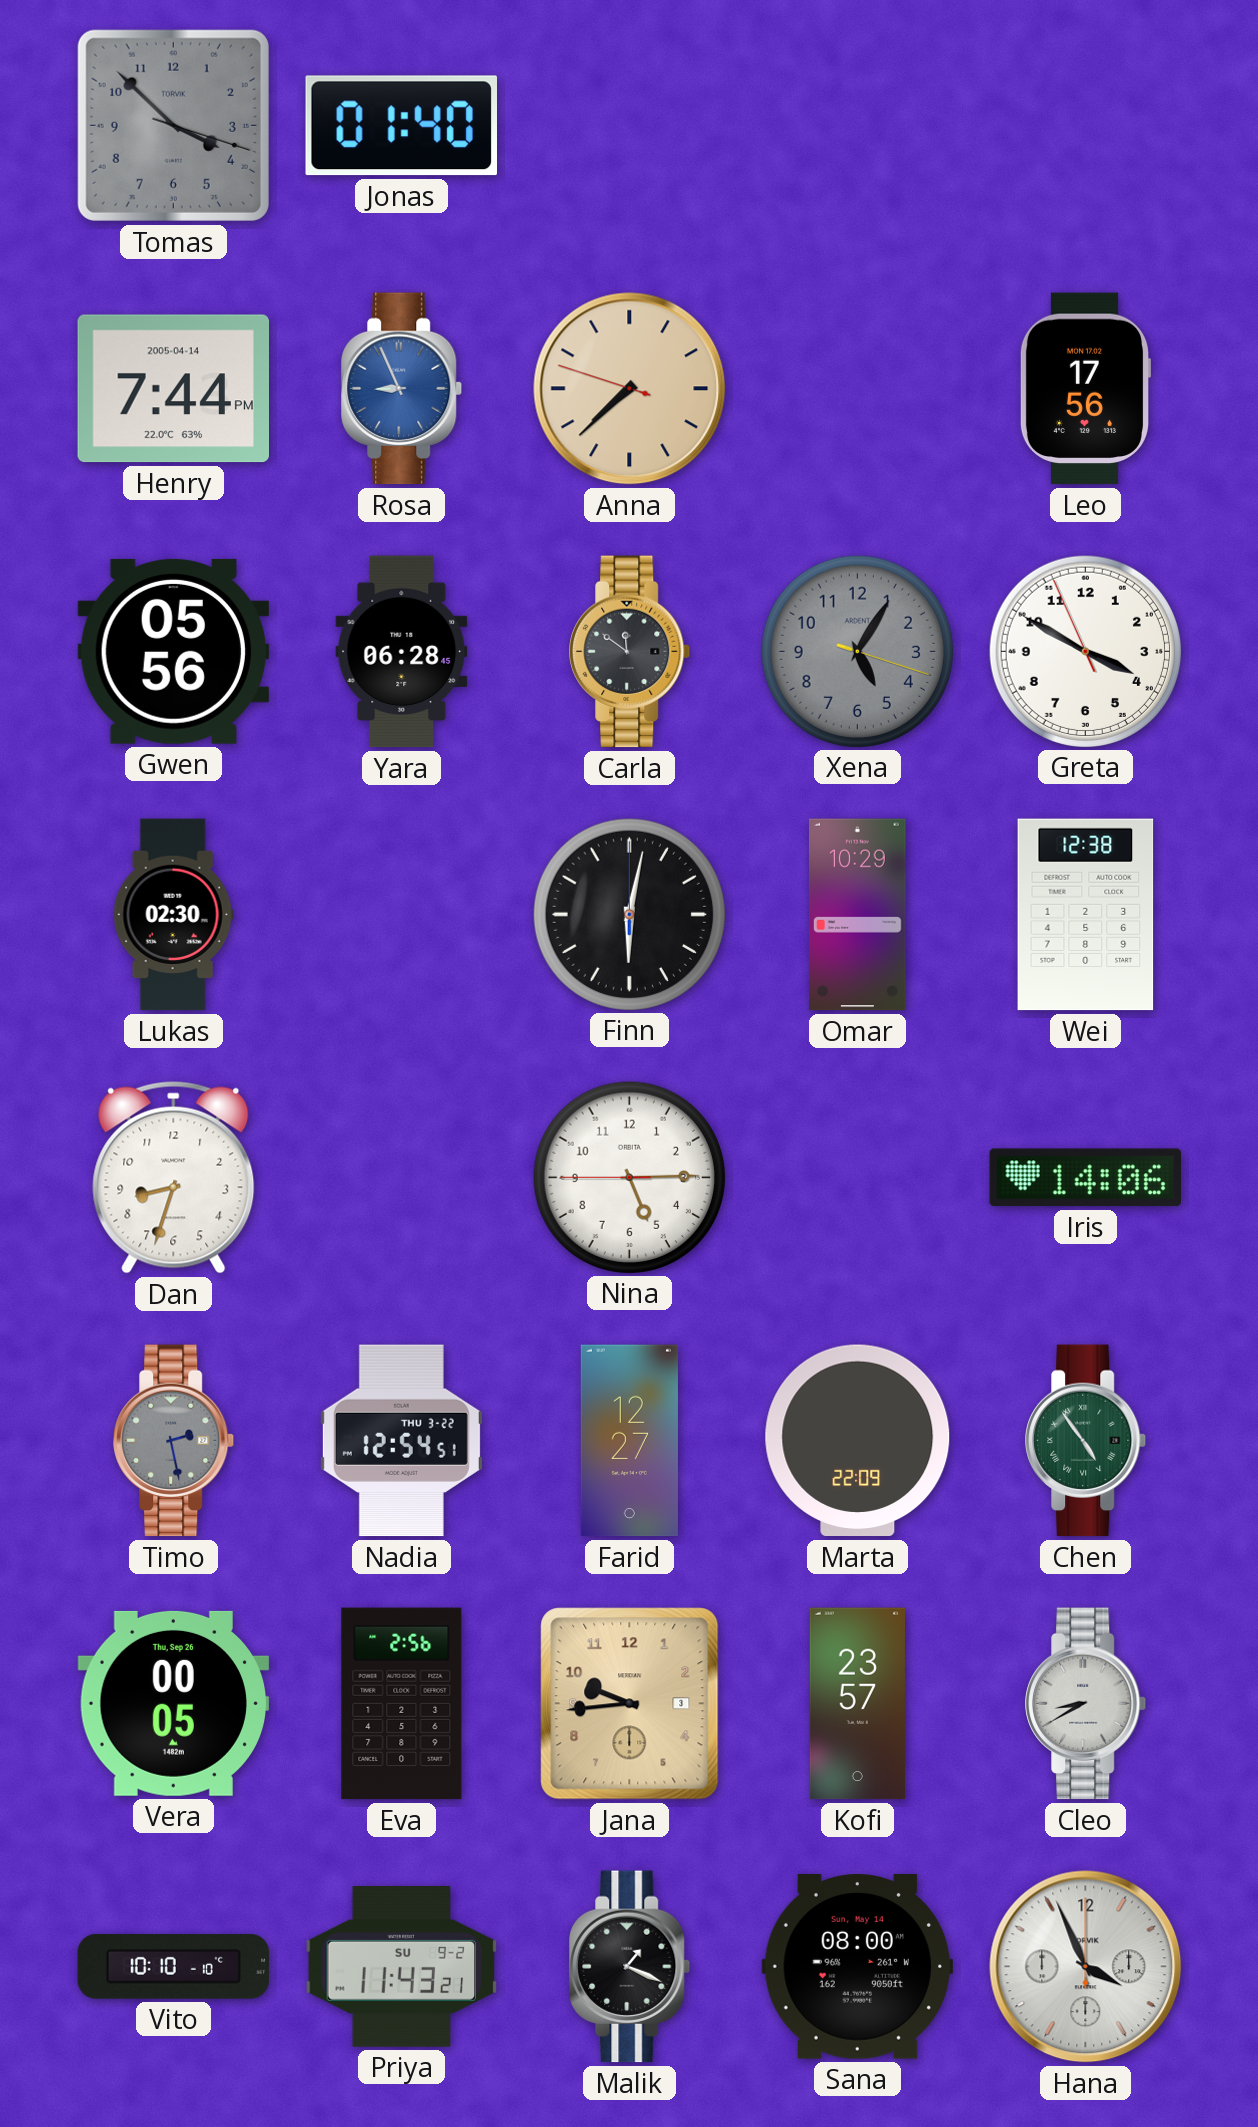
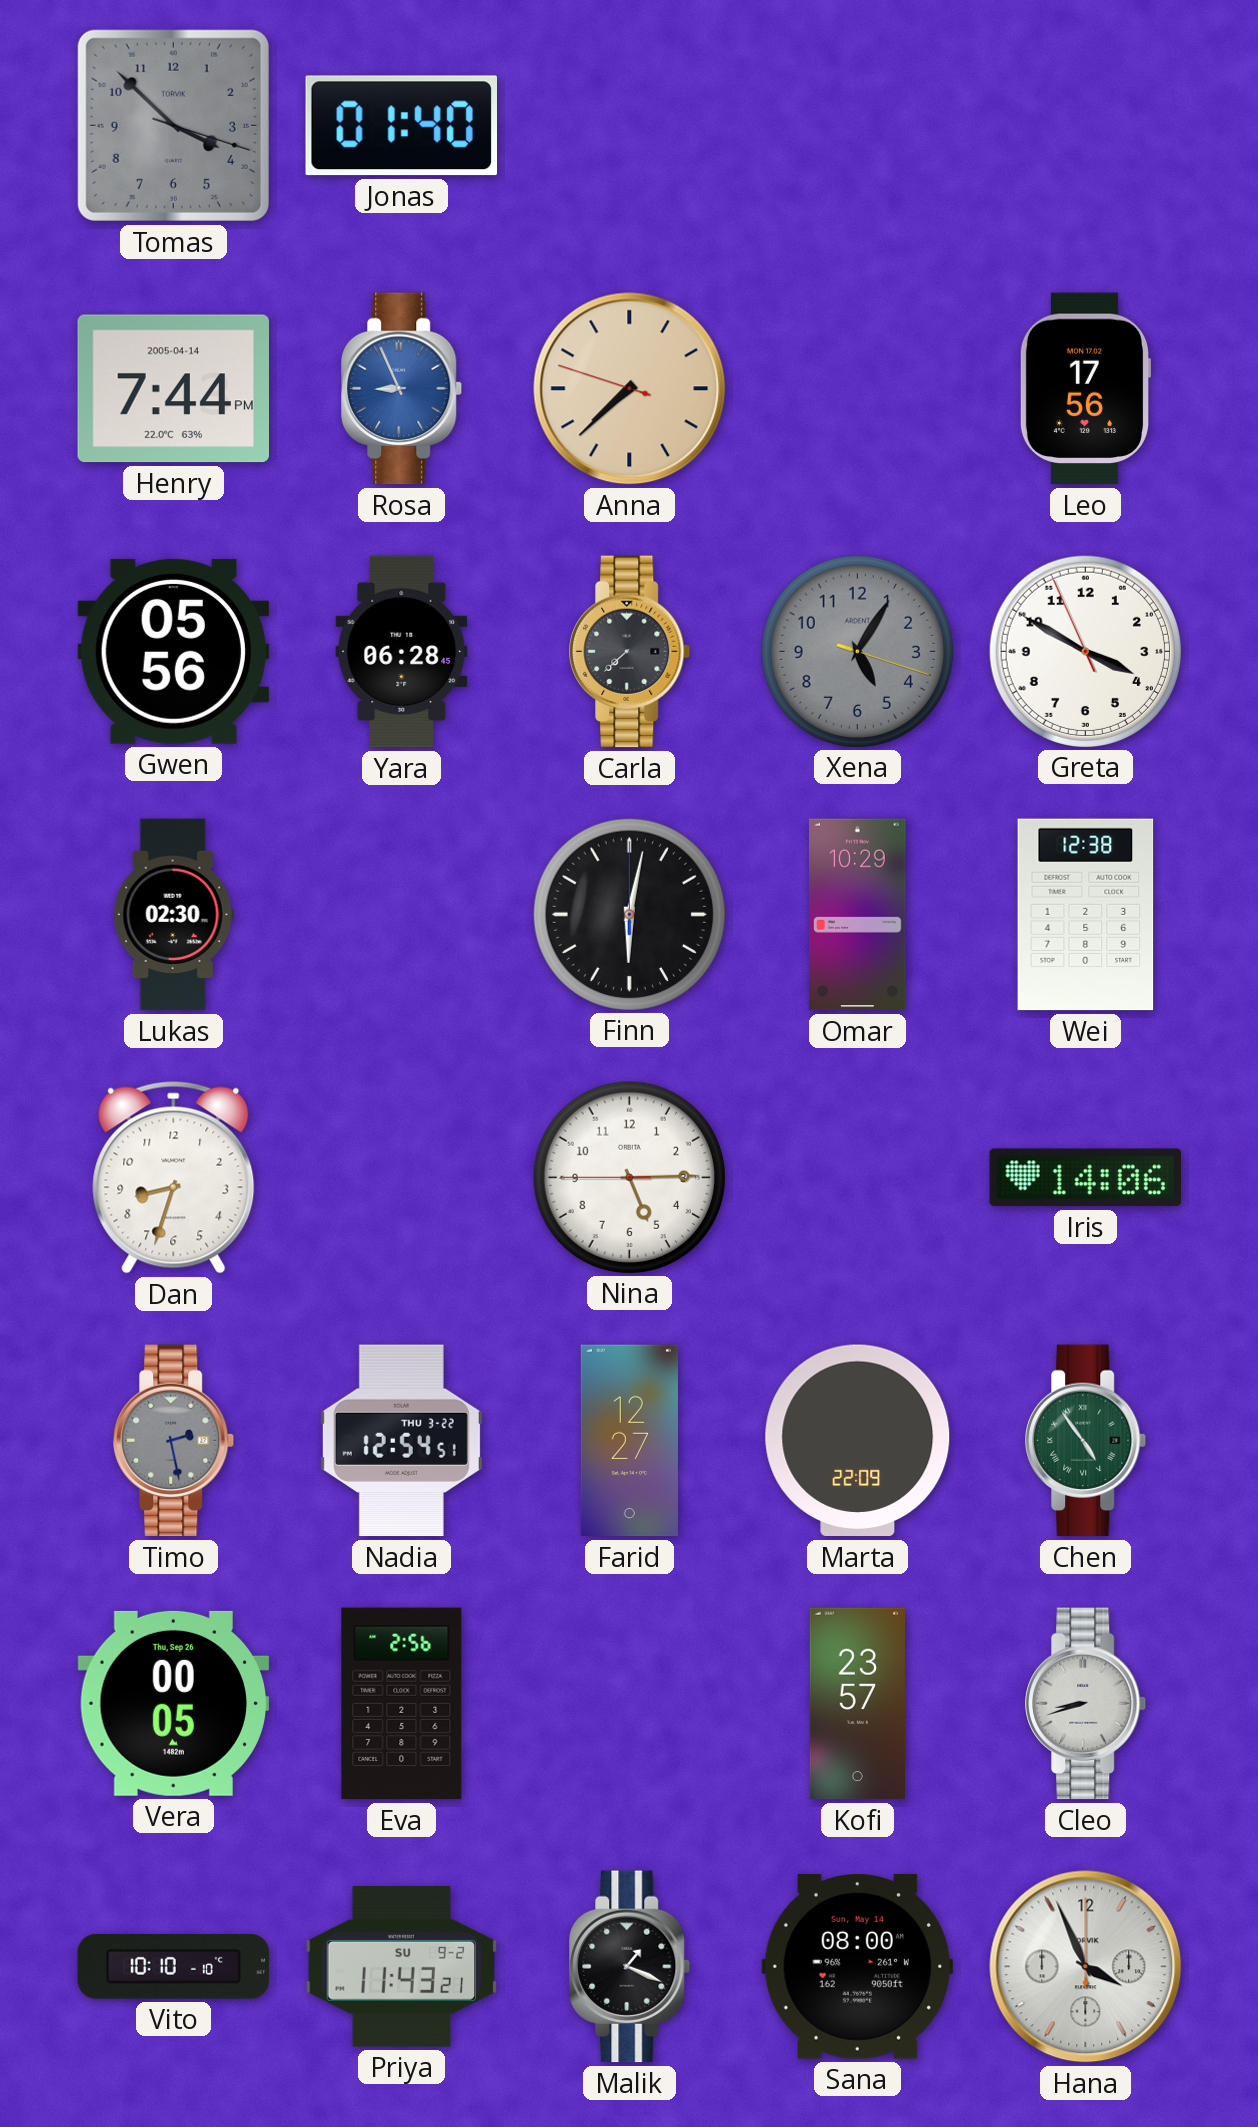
Carla: 11:51 -> 7:38 (630, 652)
Jana: 9:44 -> none (630, 1704)
Cleo: 8:40 -> 8:42 (1086, 1704)
